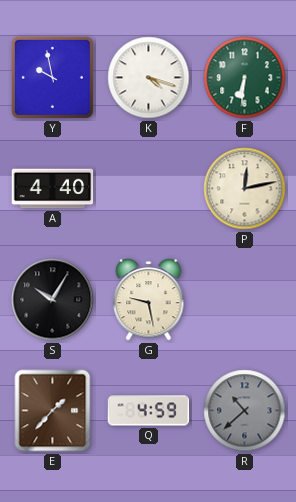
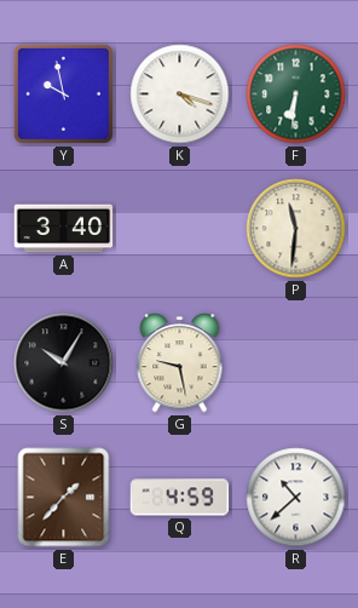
A: 4:40 -> 3:40 (64, 229)
P: 12:13 -> 11:31 (296, 229)
R dial: grey -> white (296, 498)
